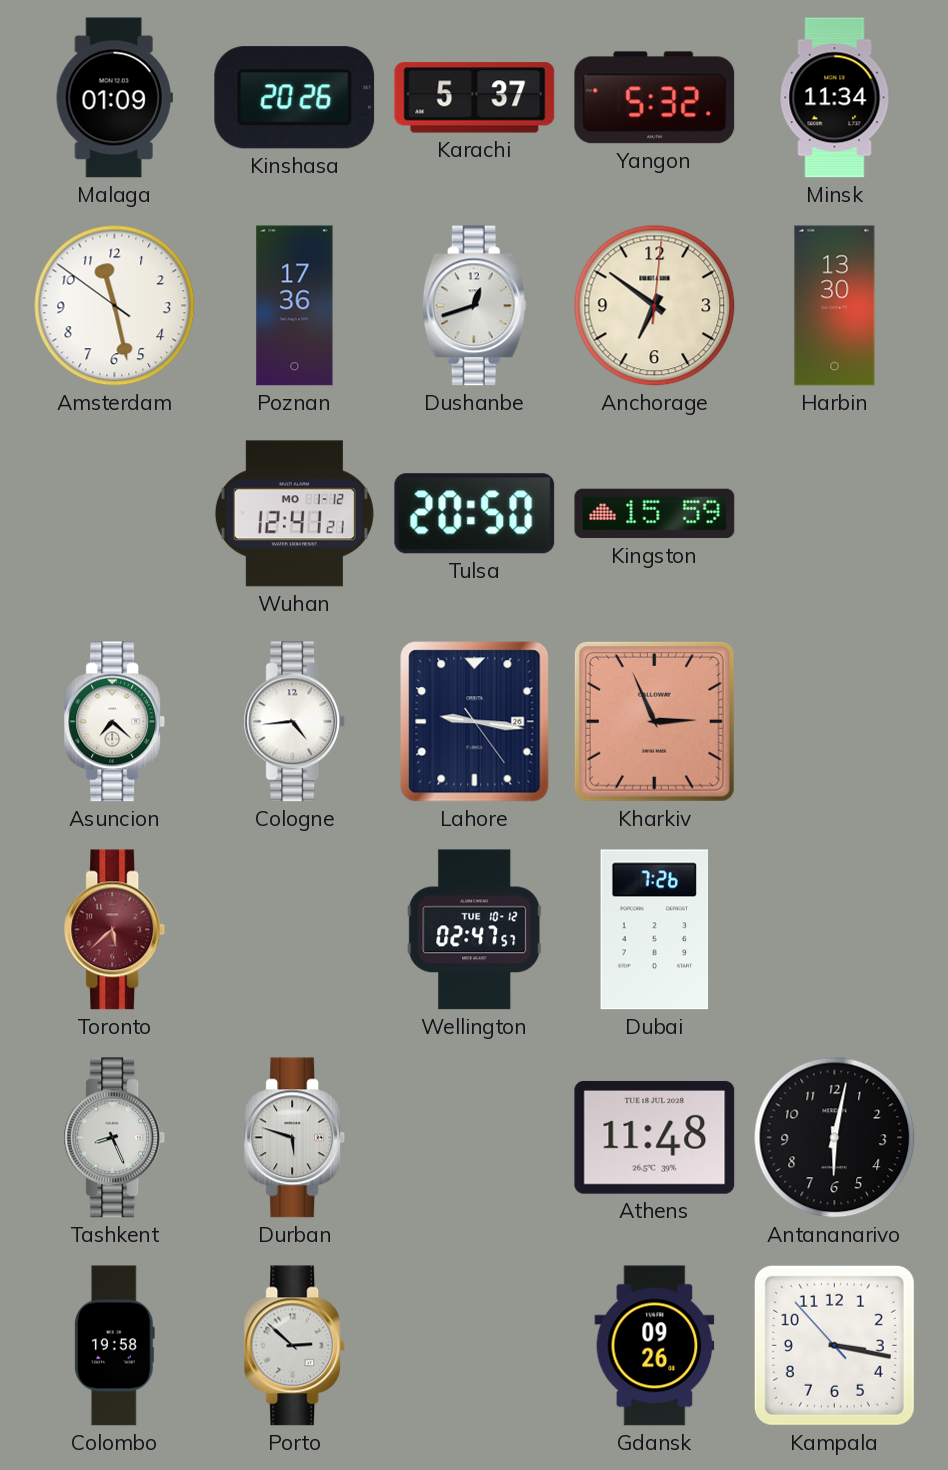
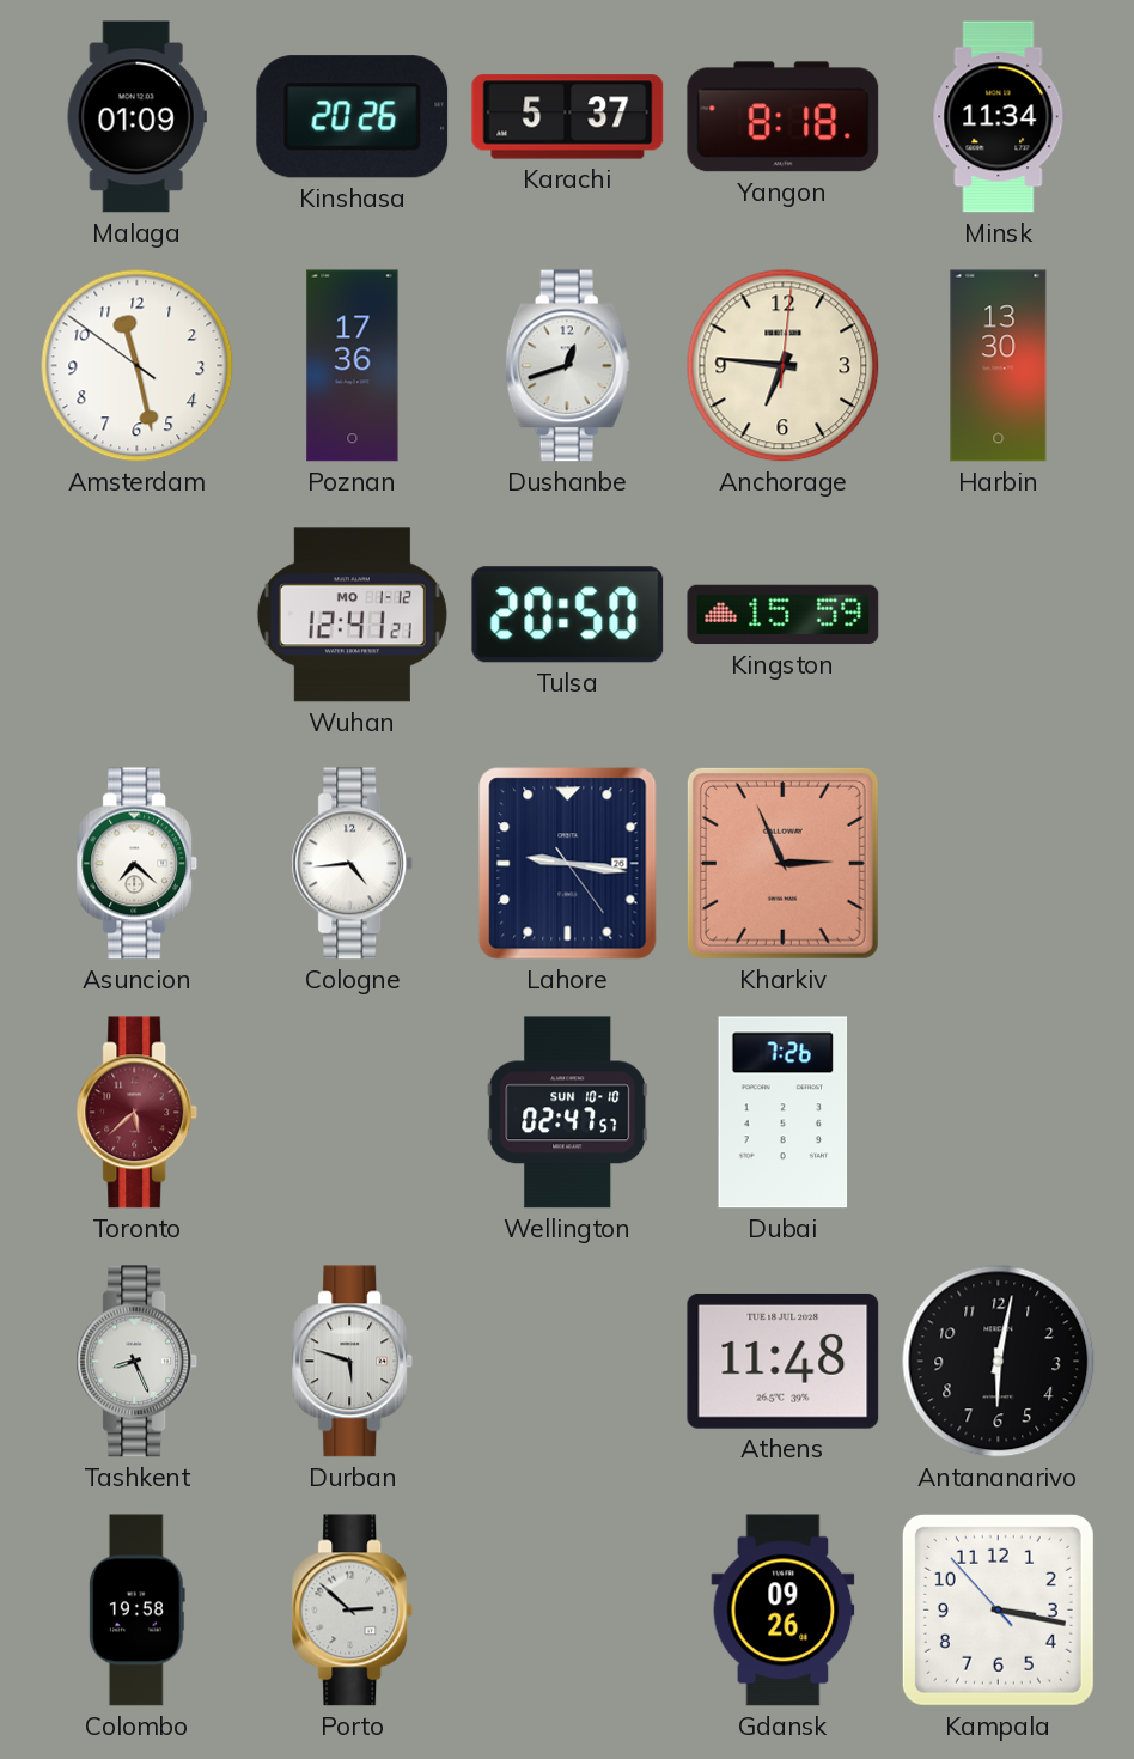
Yangon: 5:32 -> 8:18 (784, 117)
Anchorage: 6:51 -> 6:46 (784, 366)
Wellington date: TUE 10-12 -> SUN 10-10 (568, 1113)
